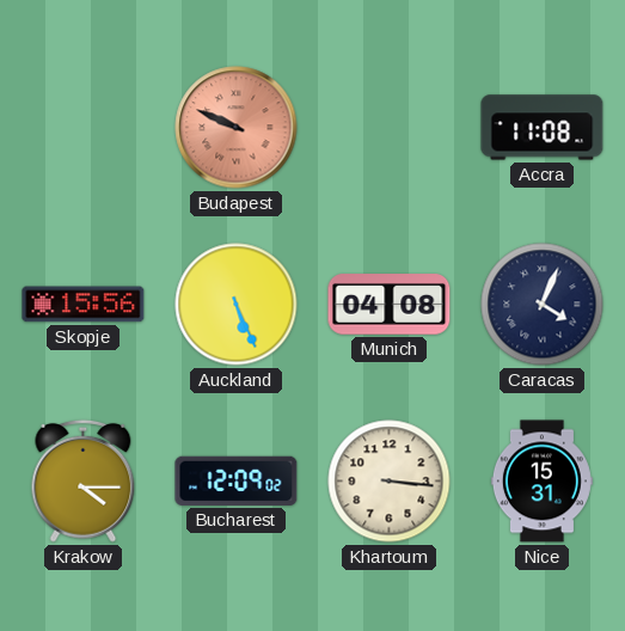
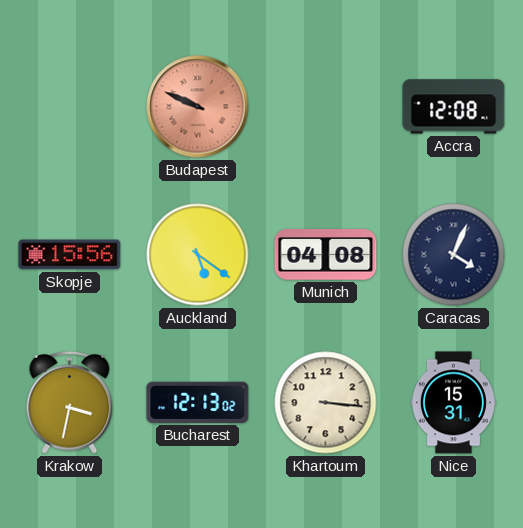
Accra: 11:08 -> 12:08 (454, 107)
Auckland: 5:26 -> 5:21 (198, 255)
Krakow: 4:15 -> 3:32 (70, 402)
Bucharest: 12:09 -> 12:13 (198, 402)
